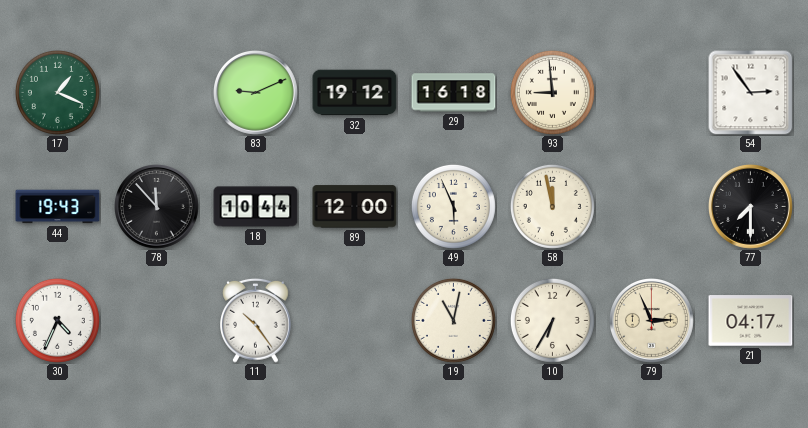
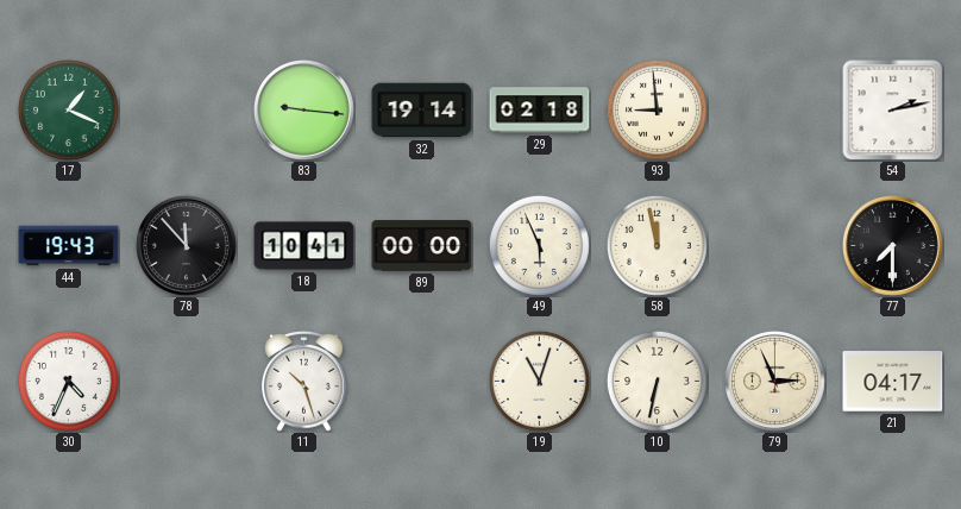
83: 9:11 -> 9:16 (304, 111)
32: 19:12 -> 19:14 (422, 111)
29: 16:18 -> 02:18 (540, 111)
54: 2:54 -> 2:13 (893, 111)
18: 10:44 -> 10:41 (304, 246)
89: 12:00 -> 00:00 (422, 246)
11: 10:24 -> 10:27 (304, 381)
19: 11:02 -> 11:03 (539, 381)
10: 6:35 -> 6:32 (657, 381)
